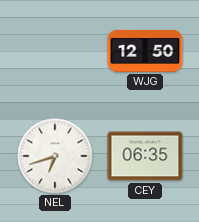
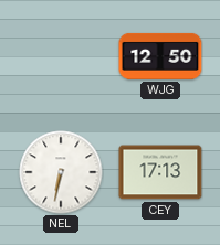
NEL: 6:42 -> 6:32 (61, 172)
CEY: 06:35 -> 17:13 (160, 172)
